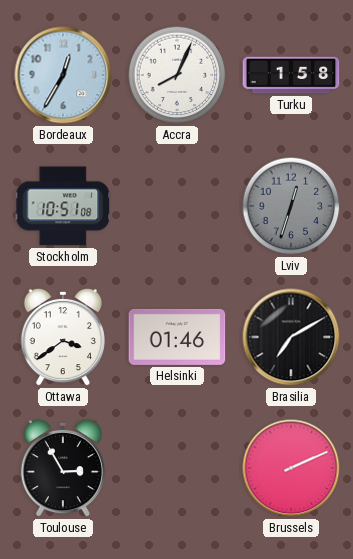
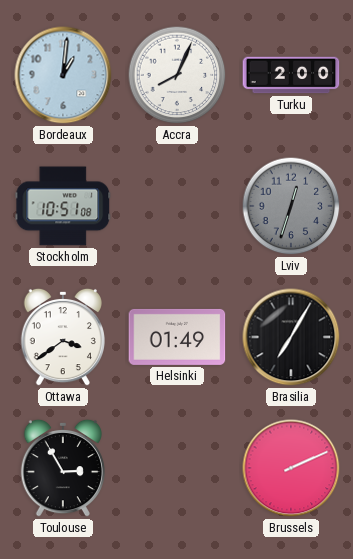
Bordeaux: 12:35 -> 1:01 (63, 75)
Turku: 1:58 -> 2:00 (291, 75)
Helsinki: 01:46 -> 01:49 (177, 337)
Brasilia: 7:10 -> 7:05 (291, 337)
